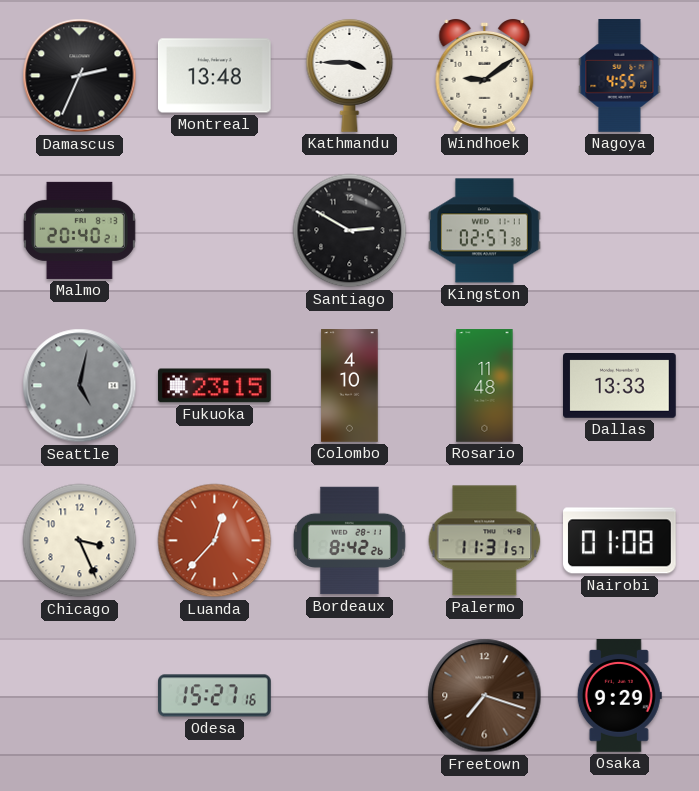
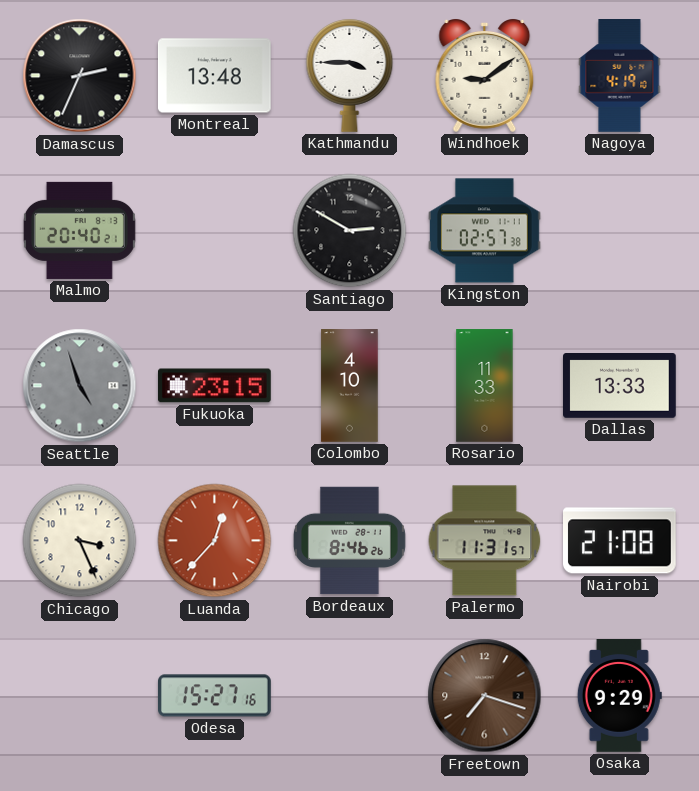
Nagoya: 4:55 -> 4:19 (620, 76)
Seattle: 5:02 -> 4:57 (80, 386)
Rosario: 11:48 -> 11:33 (485, 386)
Bordeaux: 8:42 -> 8:46 (349, 541)
Nairobi: 01:08 -> 21:08 (620, 541)
